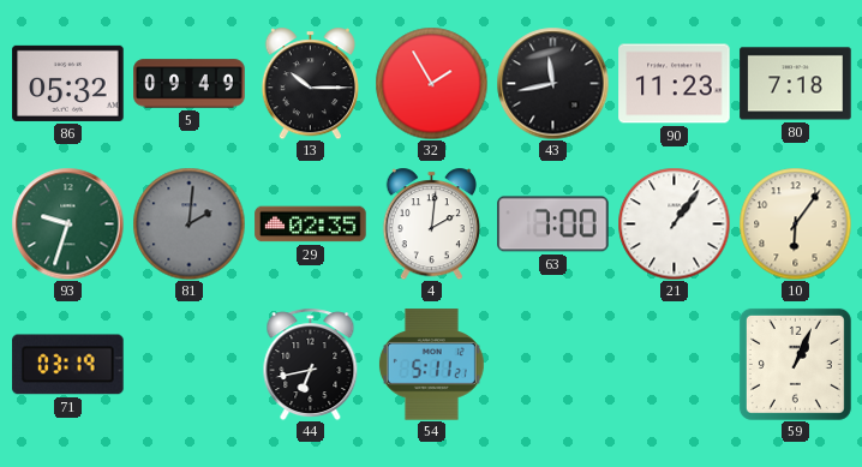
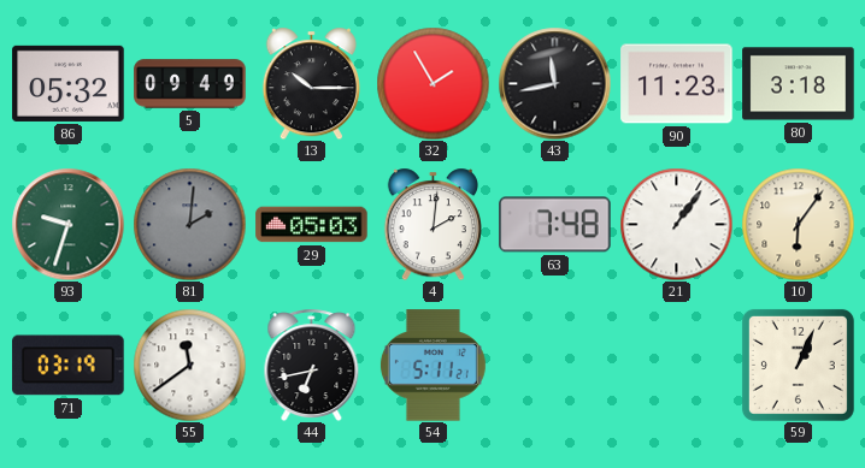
80: 7:18 -> 3:18 (799, 84)
29: 02:35 -> 05:03 (312, 225)
63: 7:00 -> 7:48 (555, 225)
55: none -> 11:39 (189, 365)
